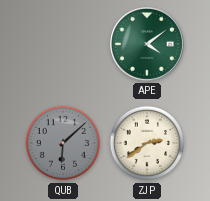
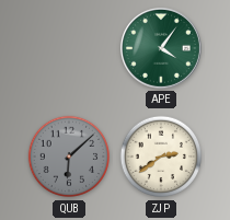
APE: 4:09 -> 4:06 (162, 49)
